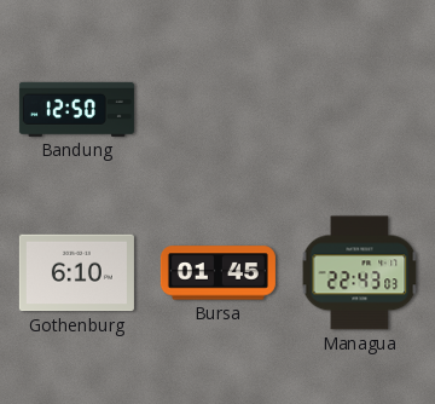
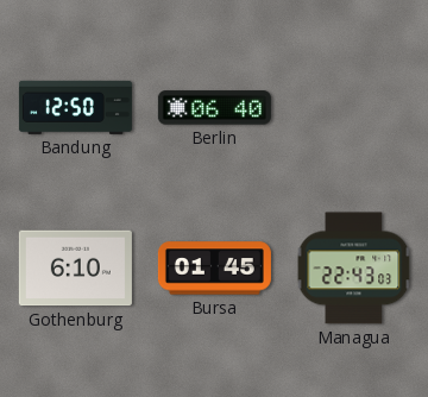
Berlin: none -> 06:40 (214, 108)
